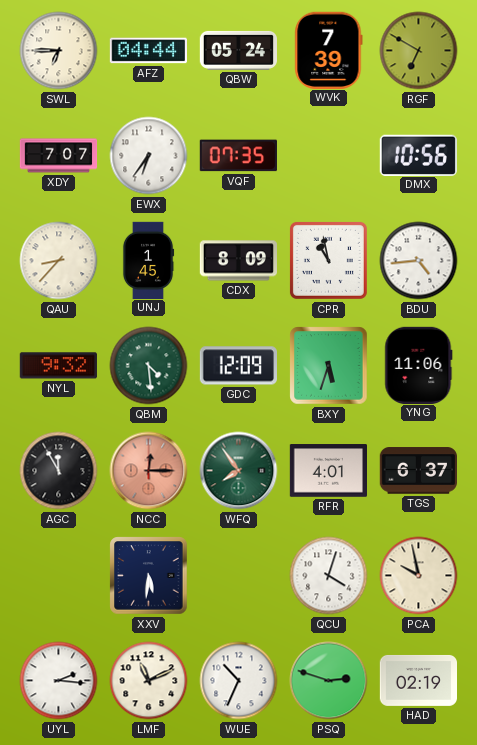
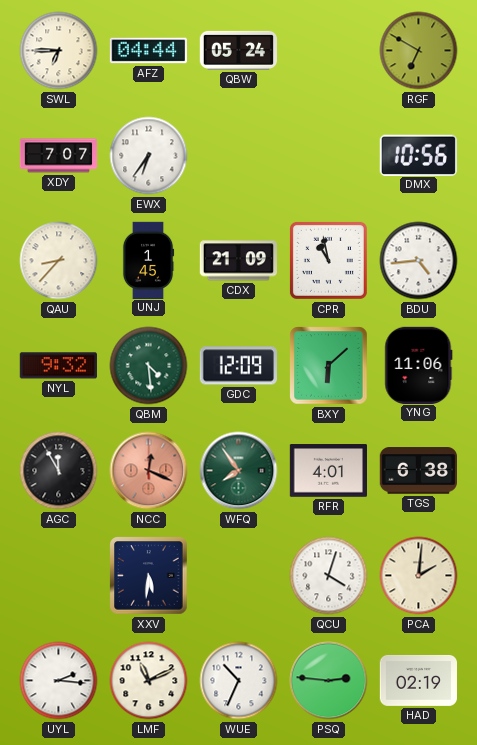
WVK: 7:39 -> none (329, 50)
VQF: 07:35 -> none (238, 156)
CDX: 8:09 -> 21:09 (238, 261)
BXY: 5:33 -> 6:08 (329, 366)
NCC: 12:15 -> 12:19 (149, 471)
TGS: 6:37 -> 6:38 (418, 471)
PCA: 9:58 -> 2:01 (419, 576)
PSQ: 2:48 -> 2:46 (329, 681)
